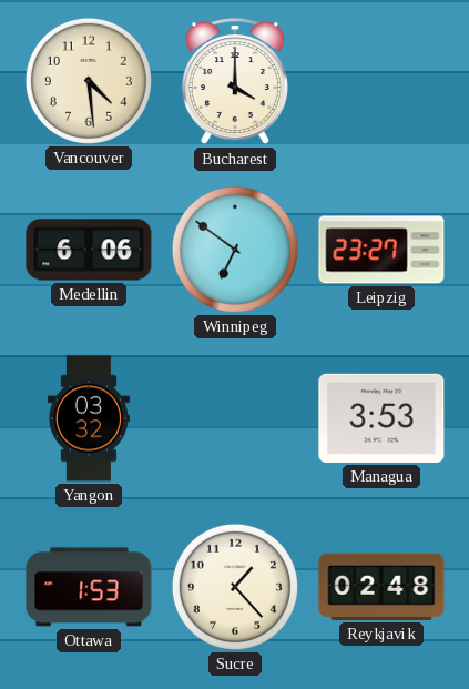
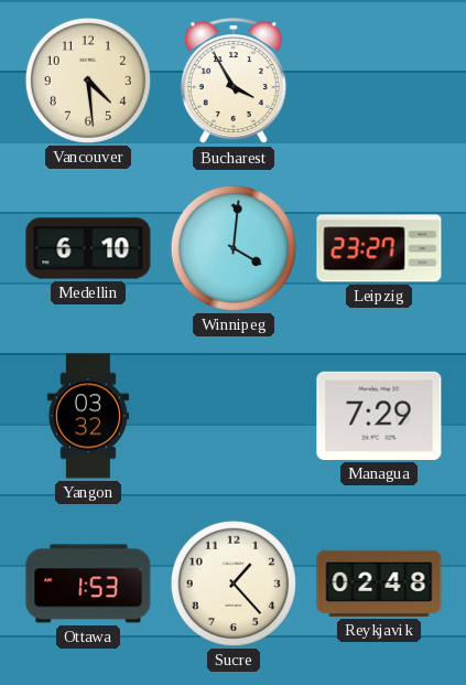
Bucharest: 4:00 -> 3:55 (234, 82)
Medellin: 6:06 -> 6:10 (88, 248)
Winnipeg: 6:51 -> 4:01 (234, 248)
Managua: 3:53 -> 7:29 (379, 416)
